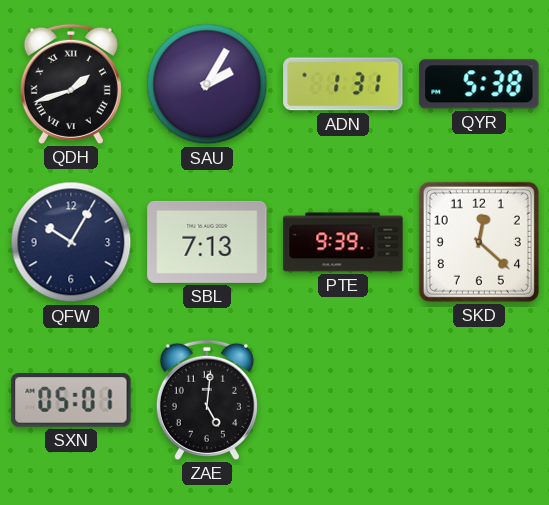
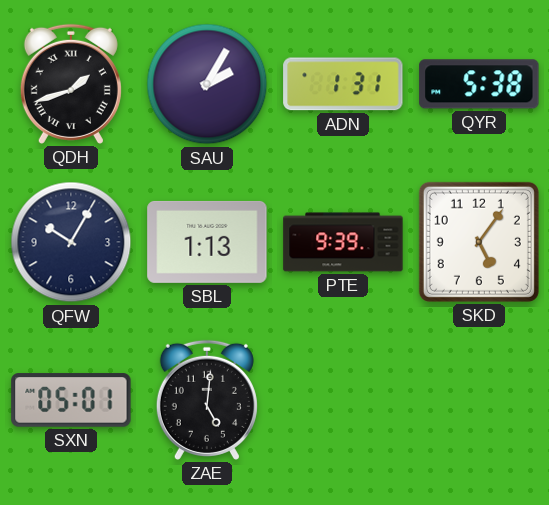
SBL: 7:13 -> 1:13 (207, 242)
SKD: 12:22 -> 5:06 (479, 242)
